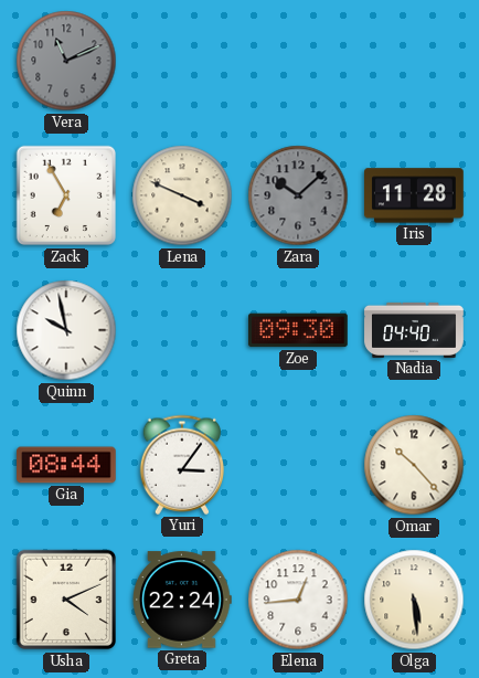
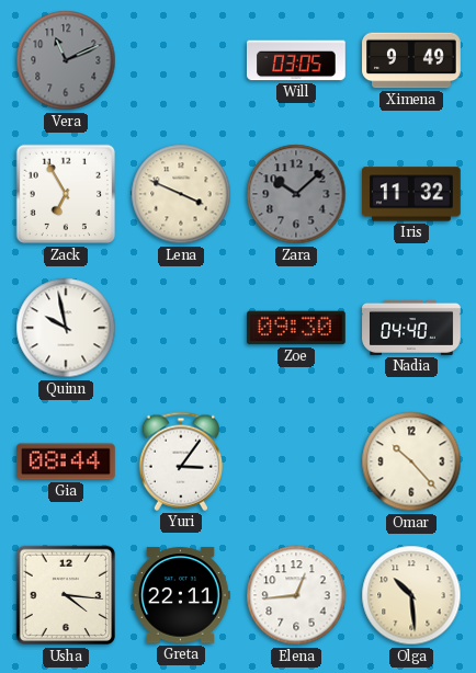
Will: none -> 03:05 (297, 60)
Ximena: none -> 9:49 (411, 60)
Iris: 11:28 -> 11:32 (412, 194)
Usha: 4:11 -> 4:16 (66, 595)
Greta: 22:24 -> 22:11 (182, 595)
Olga: 5:29 -> 10:29 (411, 595)
